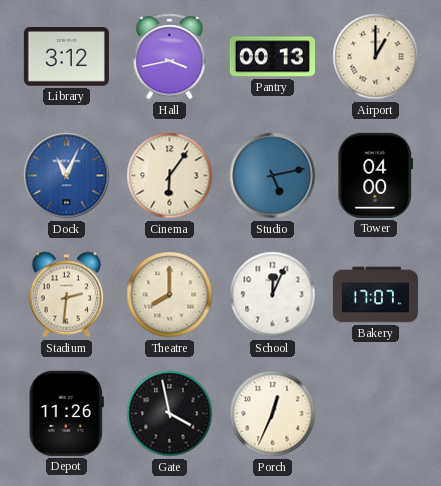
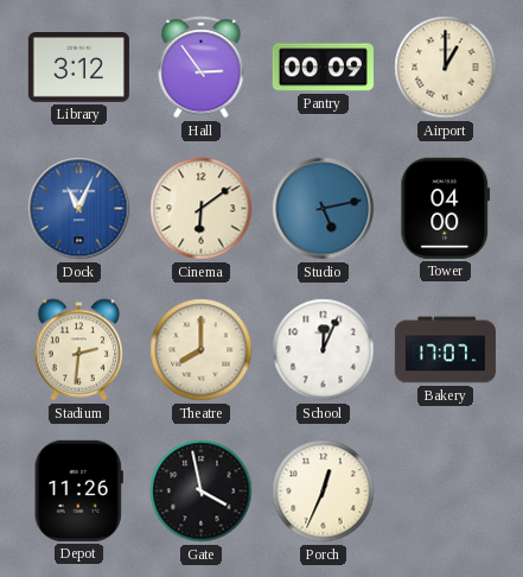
Hall: 3:43 -> 2:54 (202, 68)
Pantry: 00:13 -> 00:09 (323, 68)
Cinema: 6:06 -> 6:09 (202, 209)
